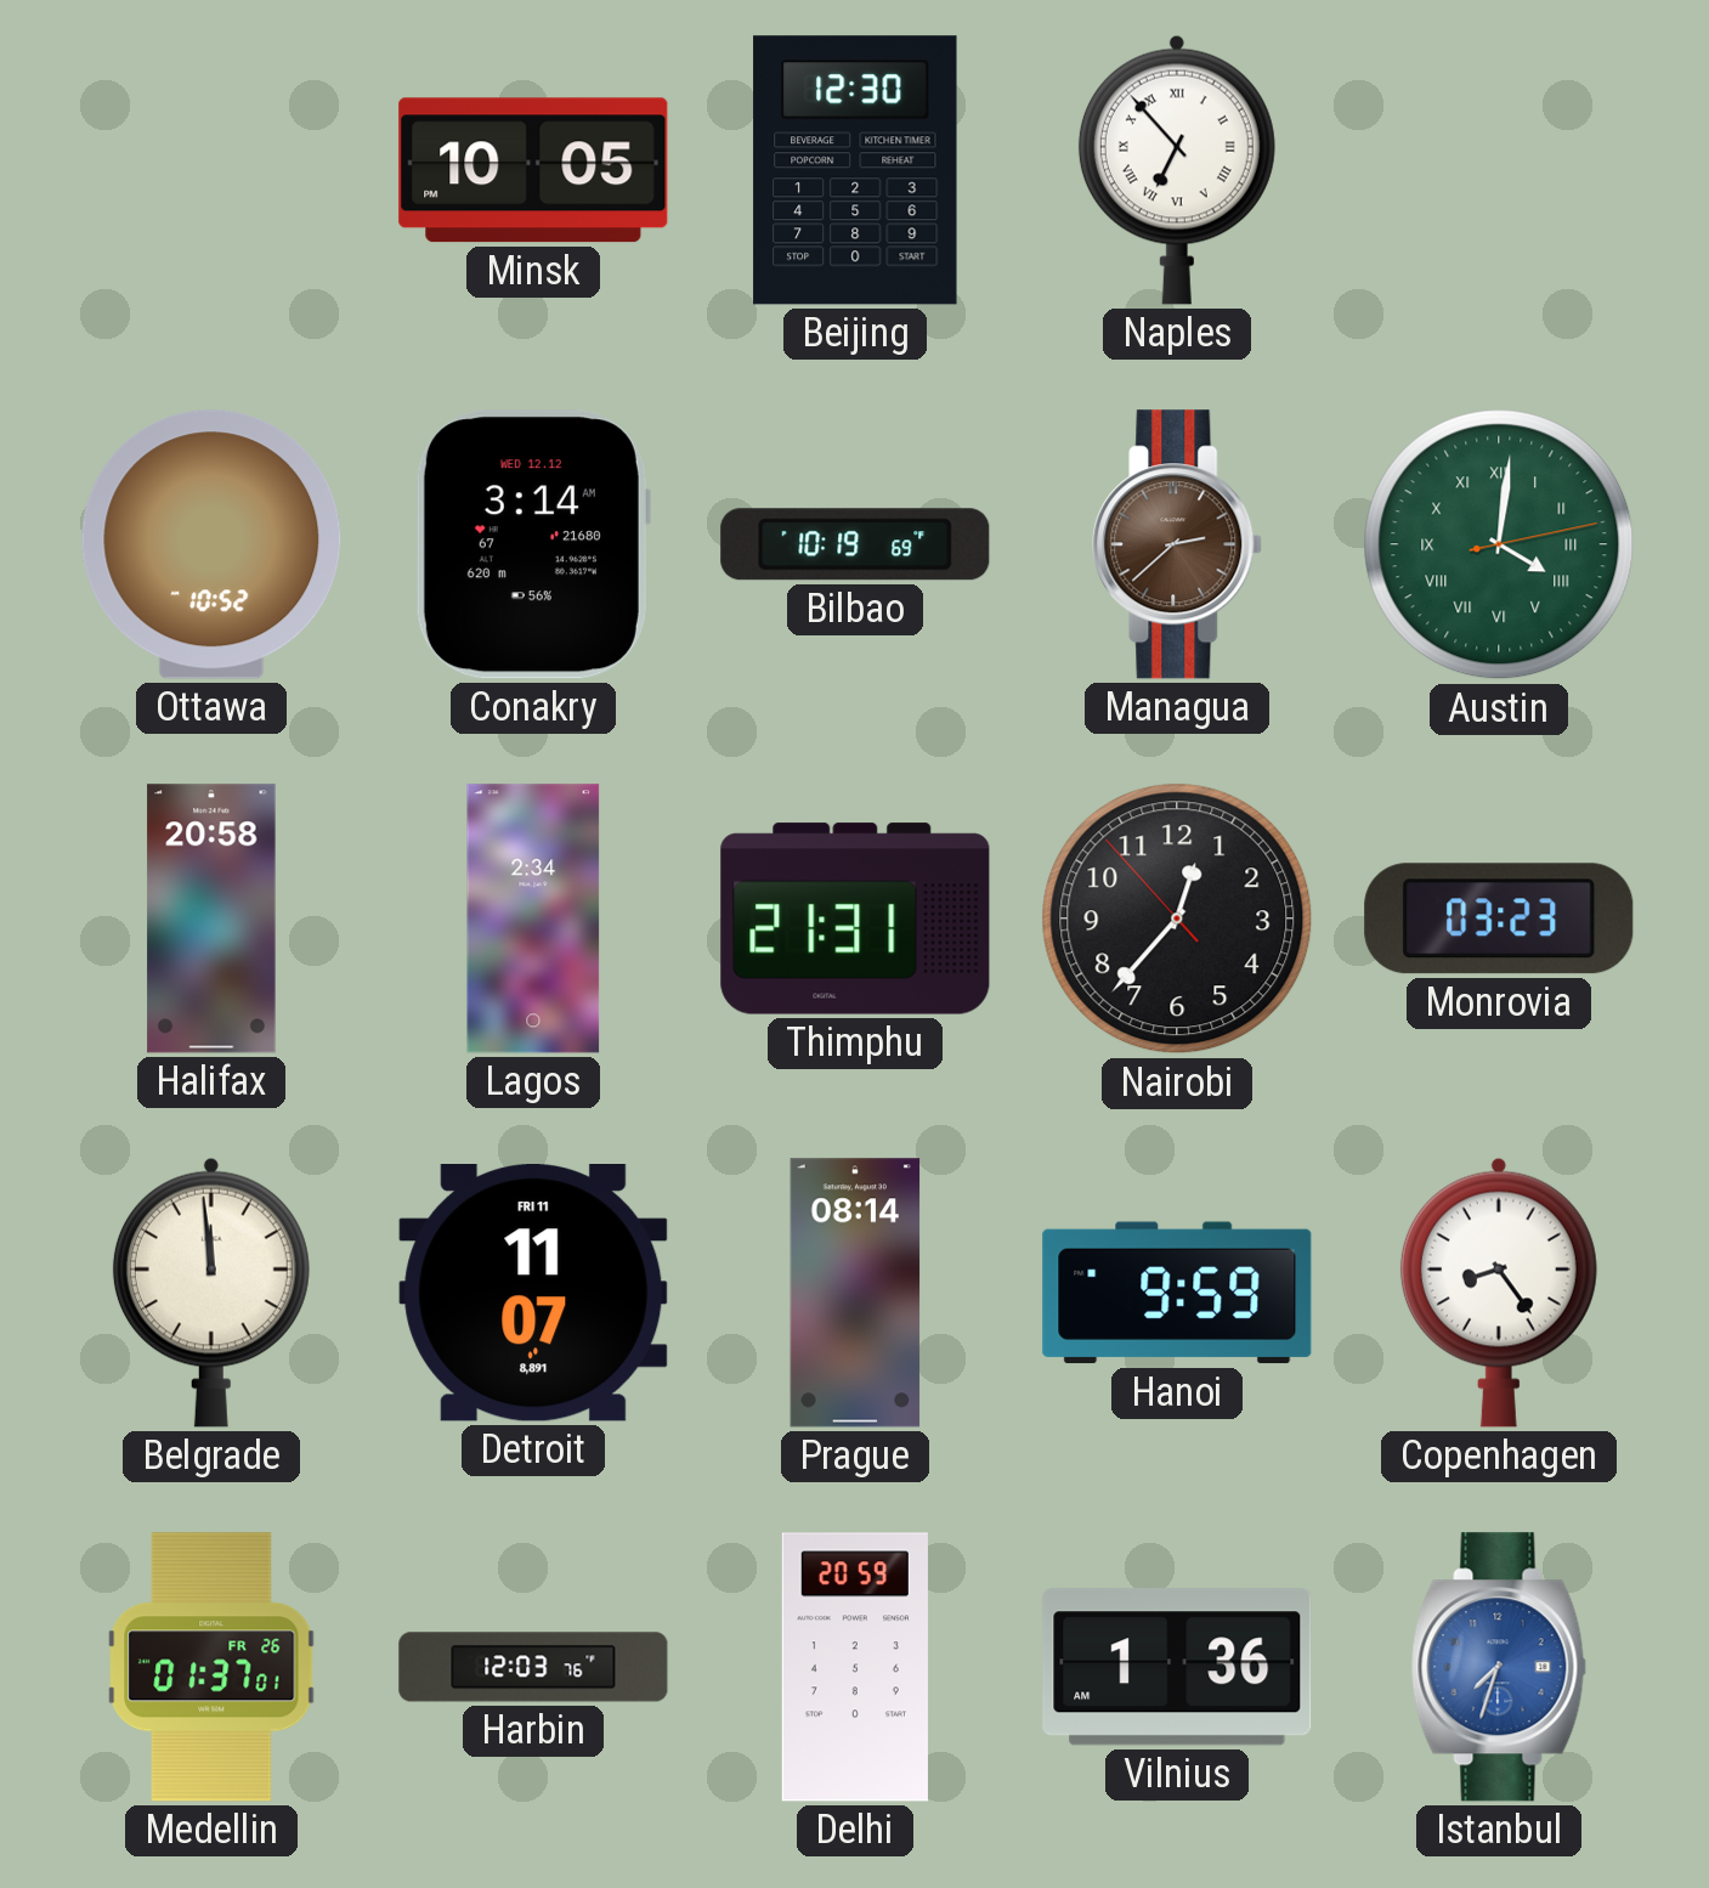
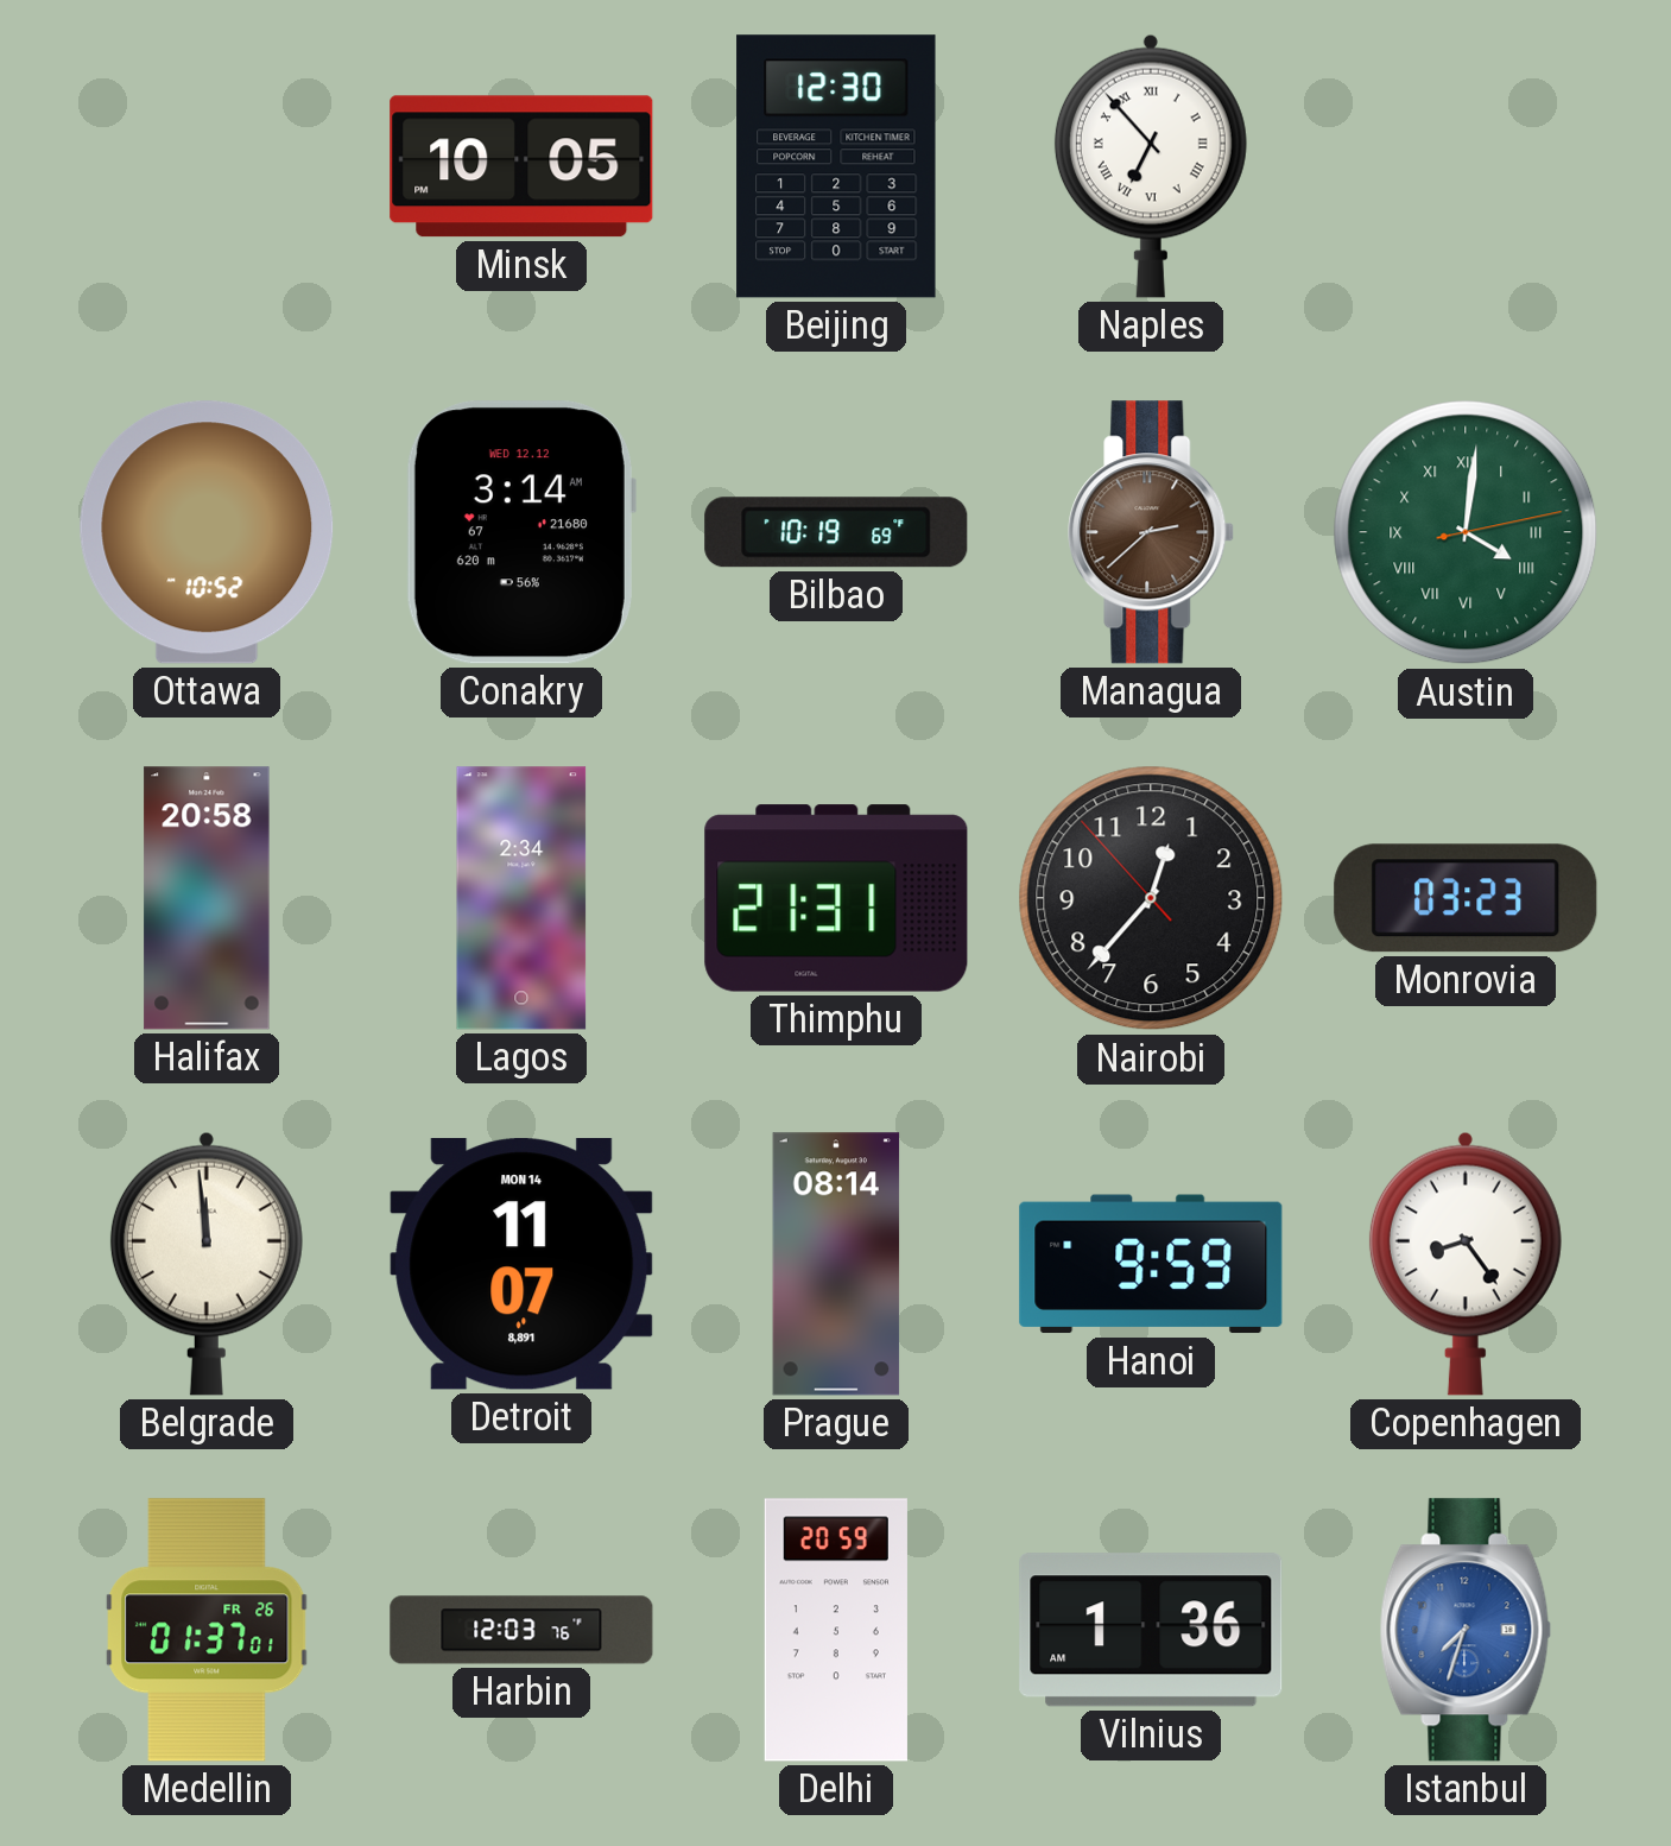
Detroit date: FRI 11 -> MON 14 (521, 1265)
